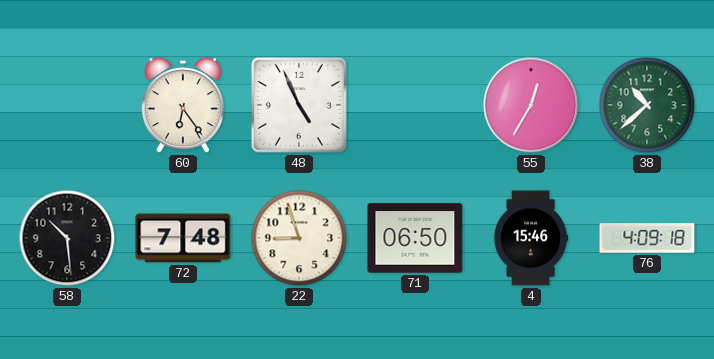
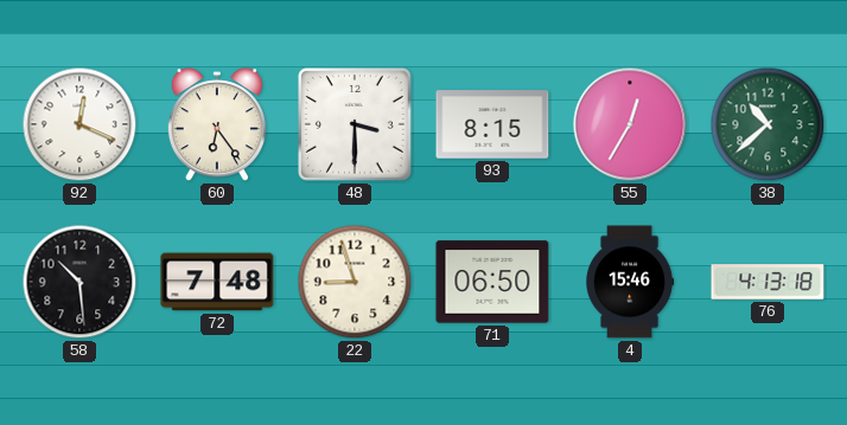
92: none -> 12:19 (79, 124)
48: 4:56 -> 3:30 (355, 124)
93: none -> 8:15 (492, 124)
76: 4:09 -> 4:13 (768, 282)
